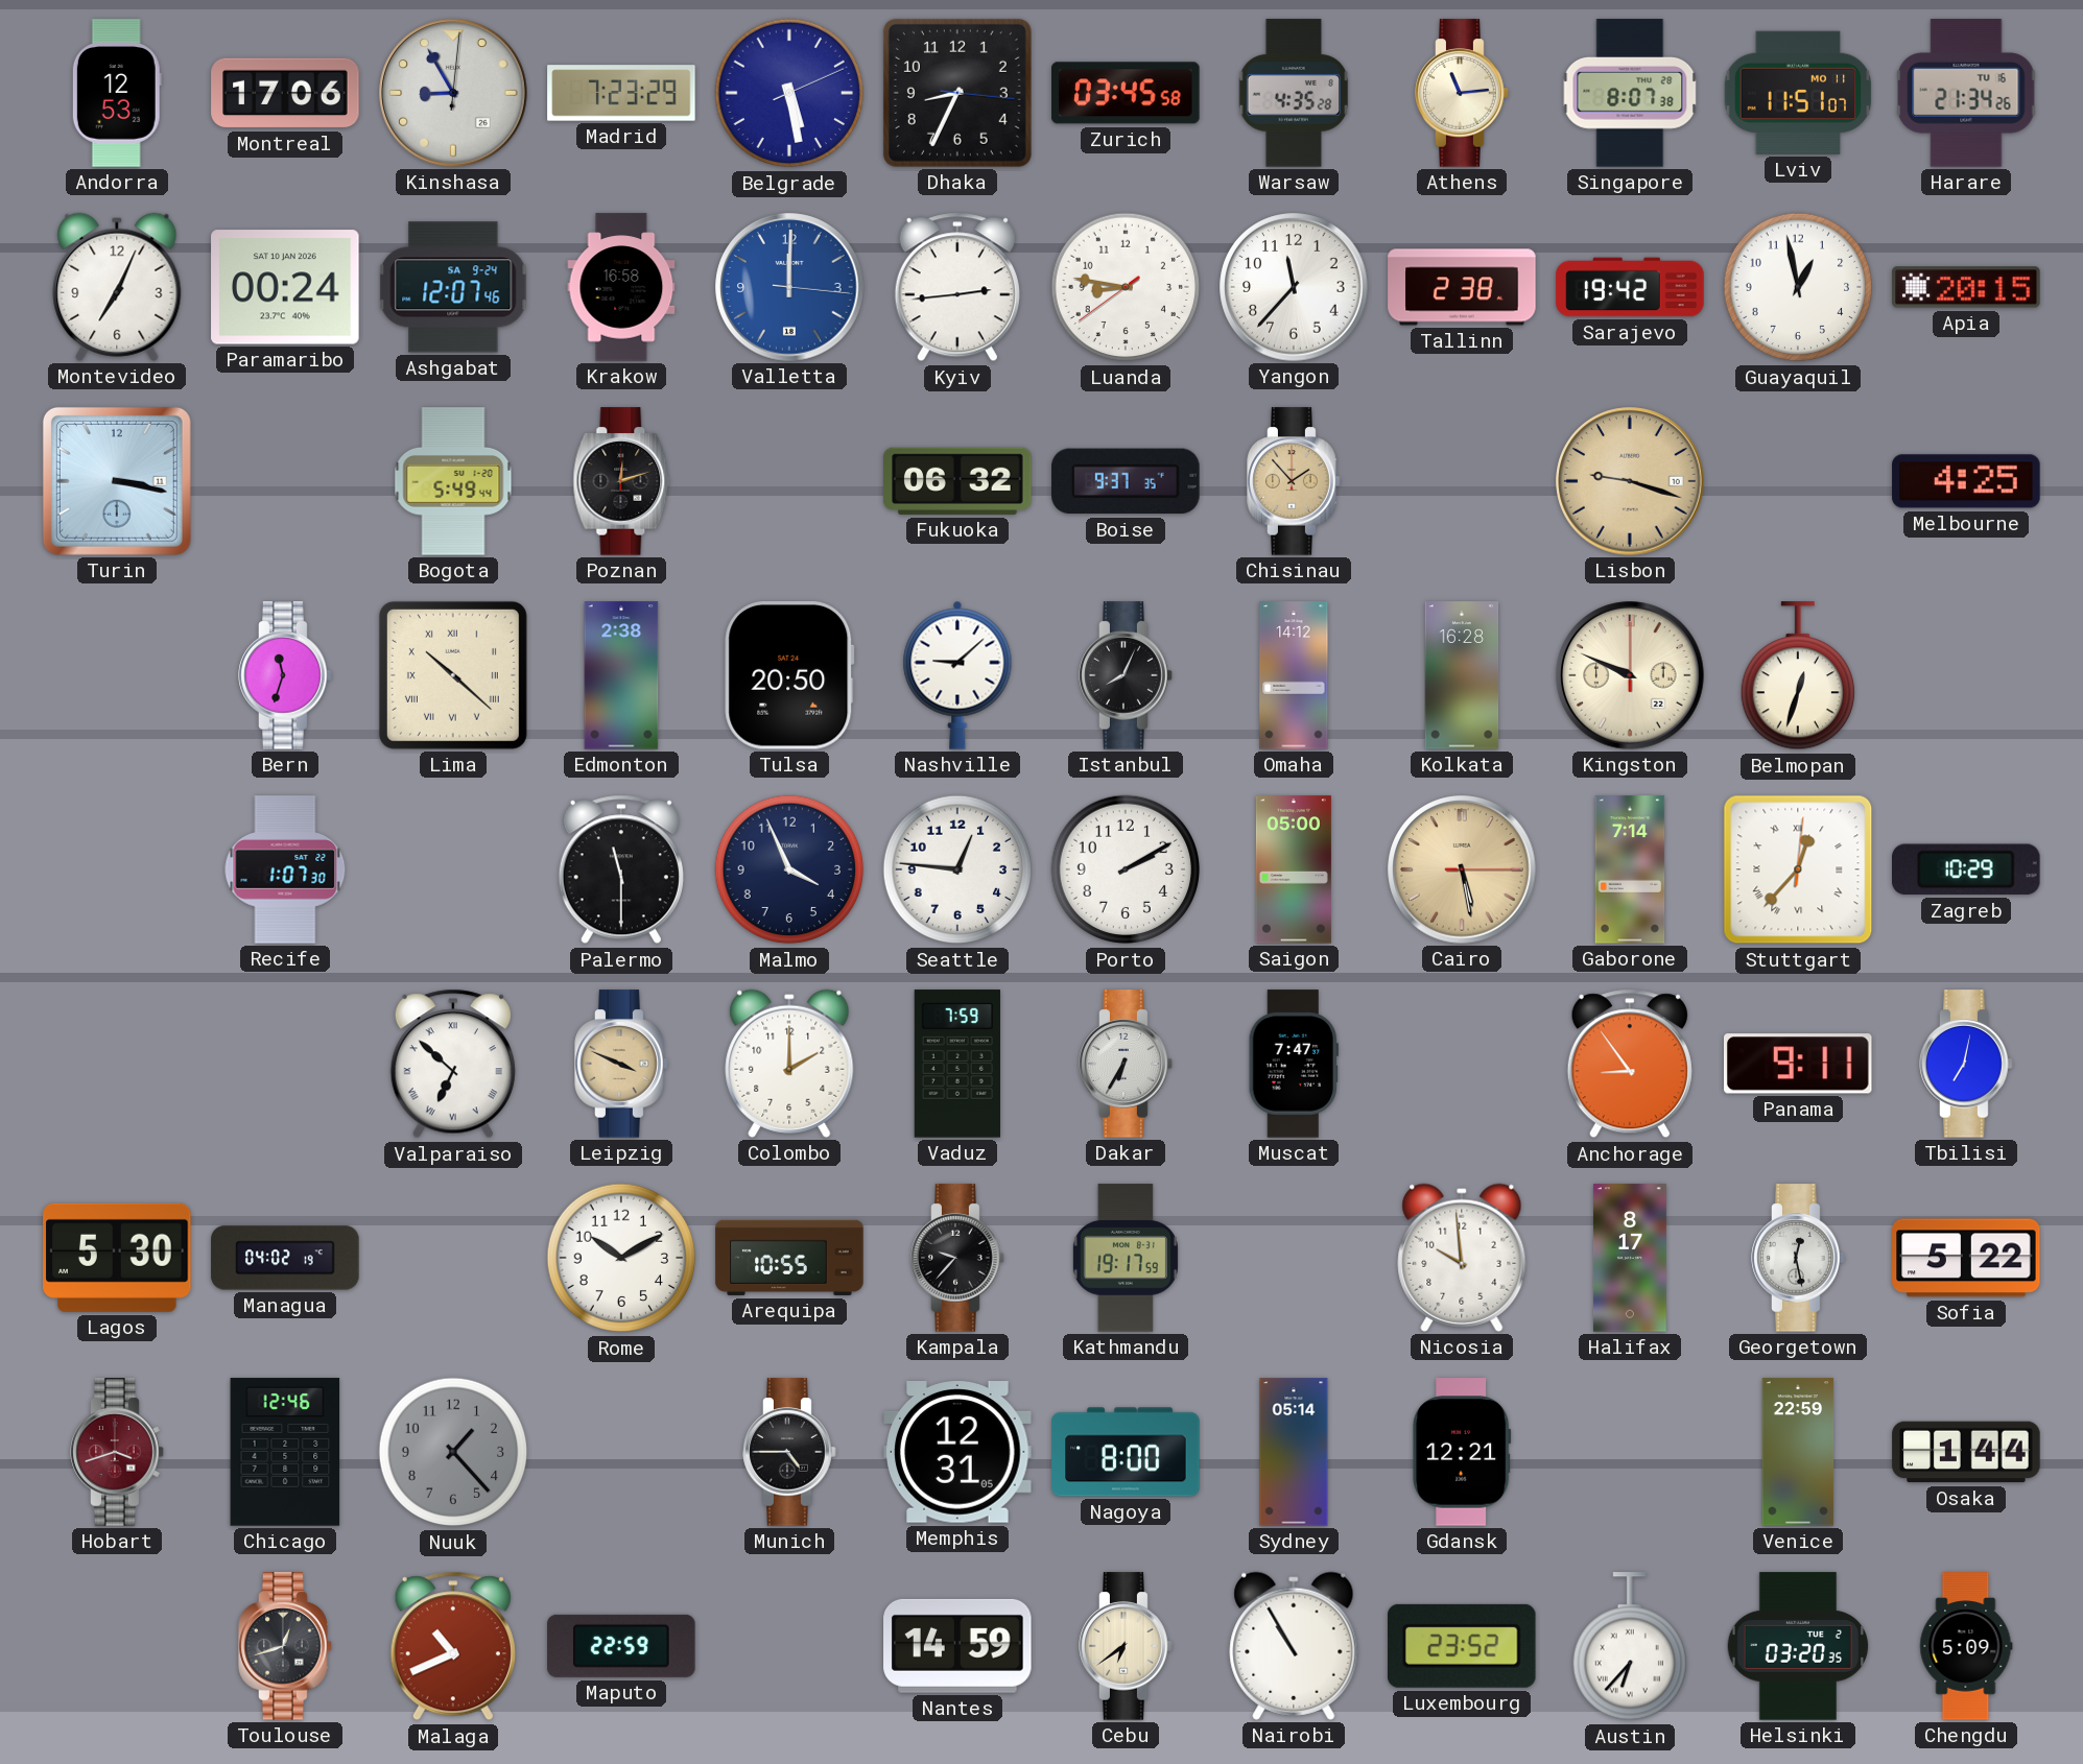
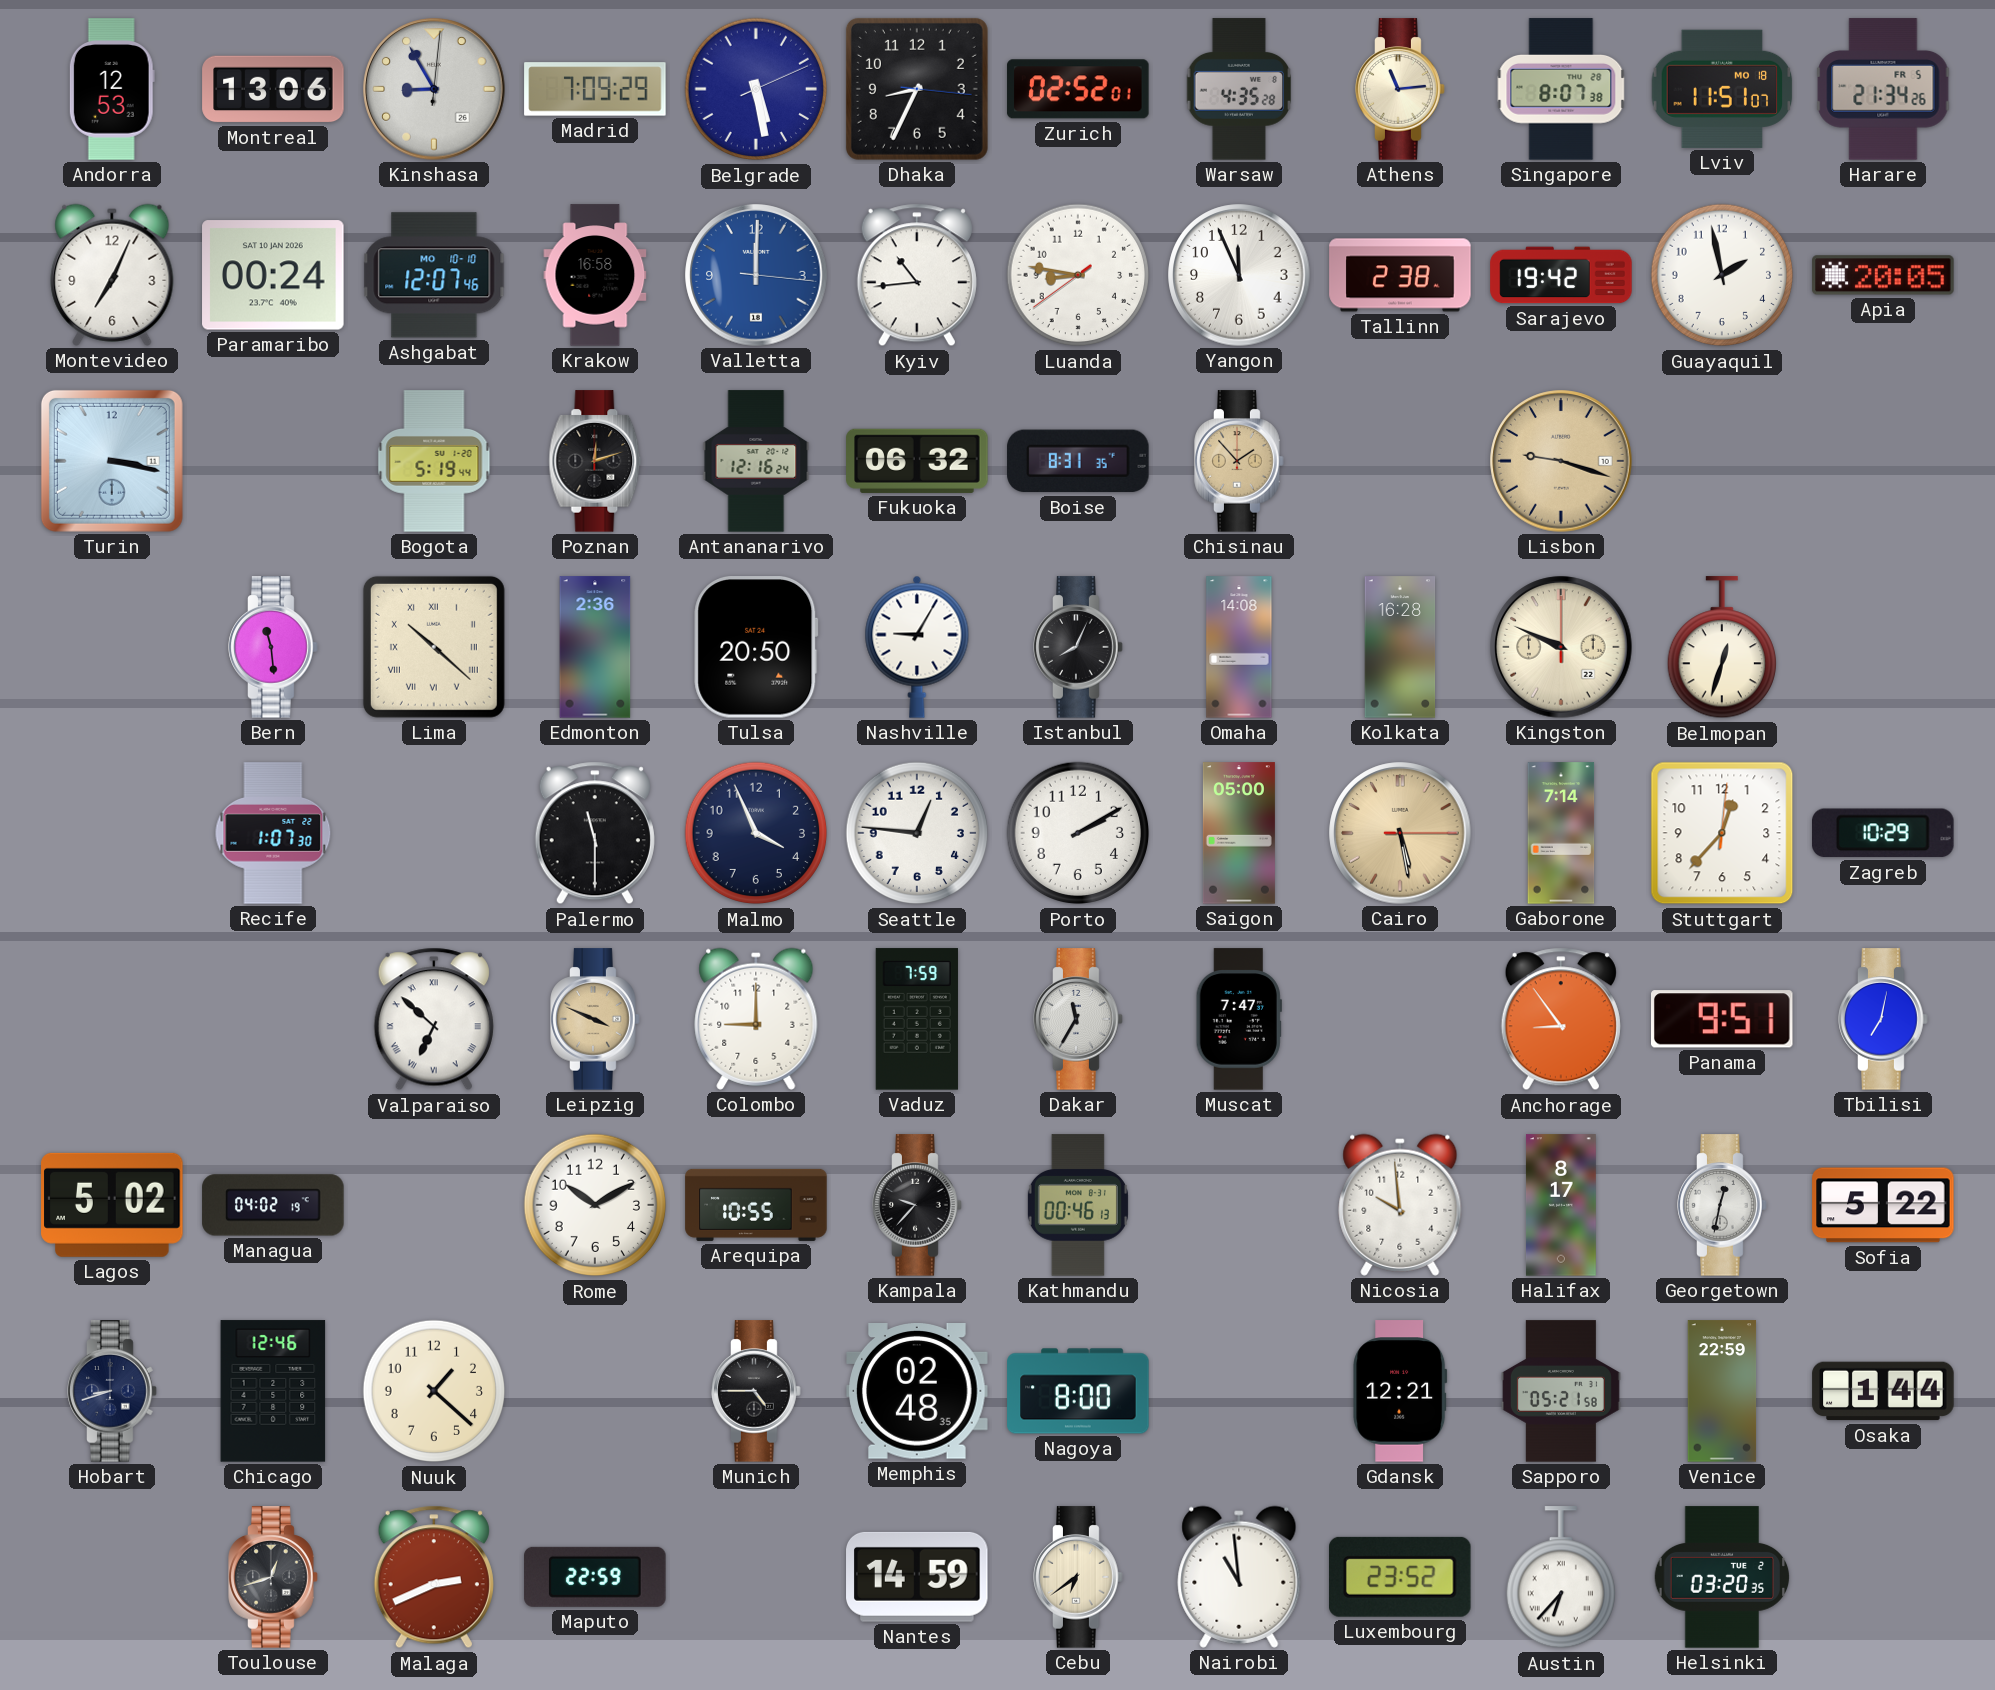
Montreal: 17:06 -> 13:06 (273, 89)
Madrid: 7:23 -> 7:09 (595, 89)
Zurich: 03:45 -> 02:52 (1078, 89)
Lviv date: MO 11 -> MO 18 (1722, 89)
Harare date: TU 16 -> FR 5 (1883, 89)
Ashgabat date: SA 9-24 -> MO 10-10 (434, 275)
Kyiv: 2:44 -> 10:44 (917, 275)
Yangon: 11:37 -> 11:56 (1239, 275)
Guayaquil: 12:58 -> 1:58 (1722, 275)
Apia: 20:15 -> 20:05 (1883, 275)
Bogota: 5:49 -> 5:19 (434, 461)
Antananarivo: none -> 12:16 (756, 461)
Boise: 9:37 -> 8:31 (1078, 461)
Melbourne: 4:25 -> none (1966, 481)
Bern: 11:33 -> 11:29 (273, 647)
Edmonton: 2:38 -> 2:36 (595, 647)
Nashville: 9:08 -> 9:05 (917, 647)
Omaha: 14:12 -> 14:08 (1239, 647)
Stuttgart numerals: Roman -> Arabic (1722, 833)
Colombo: 2:00 -> 9:00 (756, 1019)
Dakar: 6:35 -> 11:35 (1078, 1019)
Panama: 9:11 -> 9:51 (1723, 1019)
Lagos: 5:30 -> 5:02 (112, 1205)
Kathmandu: 19:17 -> 00:46 (1078, 1205)
Georgetown: 12:28 -> 12:32 (1722, 1205)
Hobart: 3:42 -> 8:42 (112, 1391)
Hobart dial: burgundy -> navy (112, 1391)
Nuuk: 1:23 -> 1:22 (434, 1391)
Nuuk dial: grey -> cream (434, 1391)
Memphis: 12:31 -> 02:48 (917, 1392)
Sydney: 05:14 -> none (1294, 1452)
Sapporo: none -> 05:21 (1561, 1391)
Malaga: 10:41 -> 2:41 (434, 1577)
Nairobi: 10:55 -> 10:59 (1239, 1577)
Chengdu: 5:09 -> none (1966, 1646)
